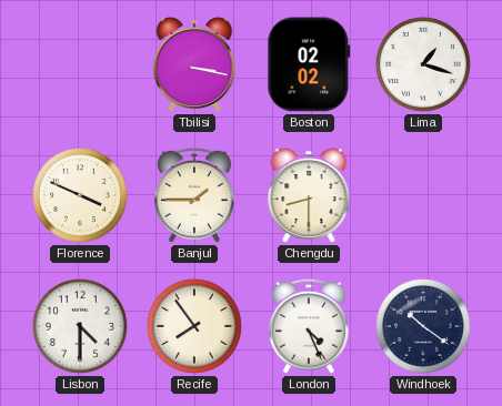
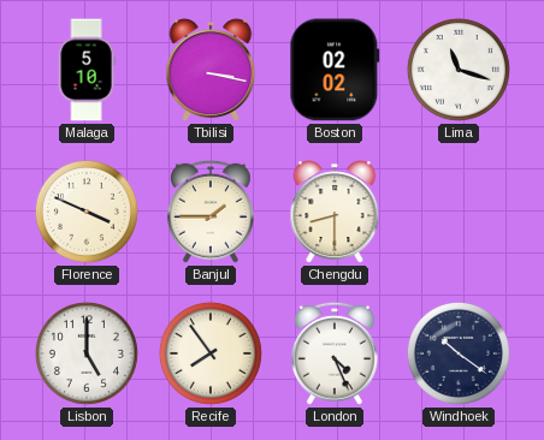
Malaga: none -> 5:10 (87, 70)
Lima: 1:18 -> 11:18 (459, 70)
Lisbon: 4:30 -> 5:00 (87, 353)
